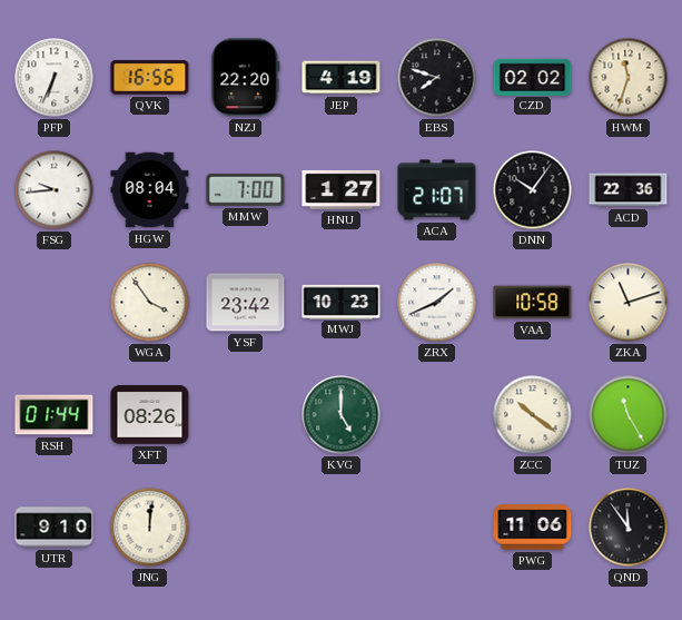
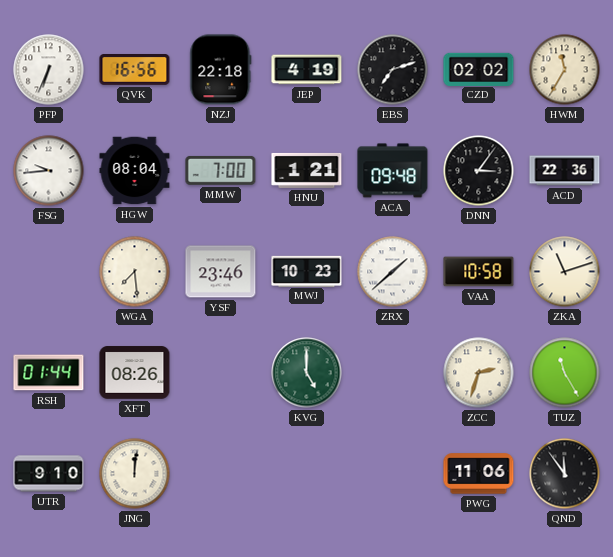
NZJ: 22:20 -> 22:18 (221, 70)
EBS: 7:48 -> 7:12 (393, 70)
HWM: 11:33 -> 11:35 (565, 70)
HNU: 1:27 -> 1:21 (307, 170)
ACA: 21:07 -> 09:48 (393, 171)
DNN: 10:06 -> 3:06 (479, 171)
WGA: 3:54 -> 7:29 (135, 272)
YSF: 23:42 -> 23:46 (221, 272)
ZRX: 1:41 -> 1:38 (393, 272)
ZCC: 10:21 -> 2:33 (479, 373)
